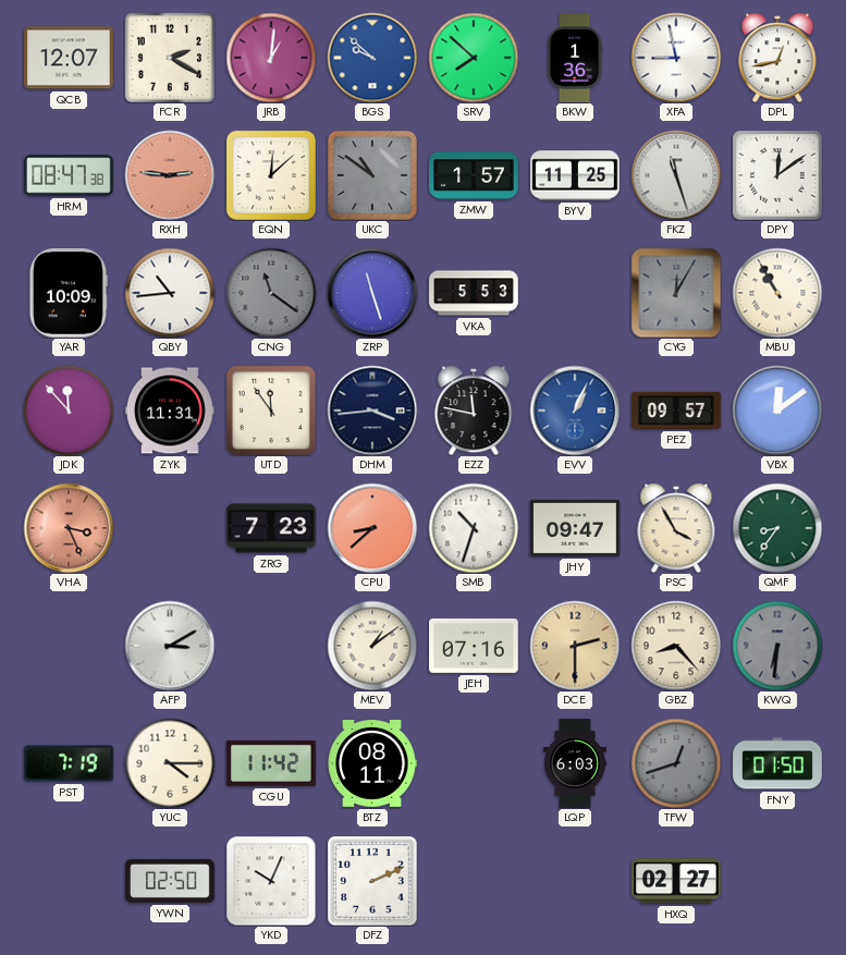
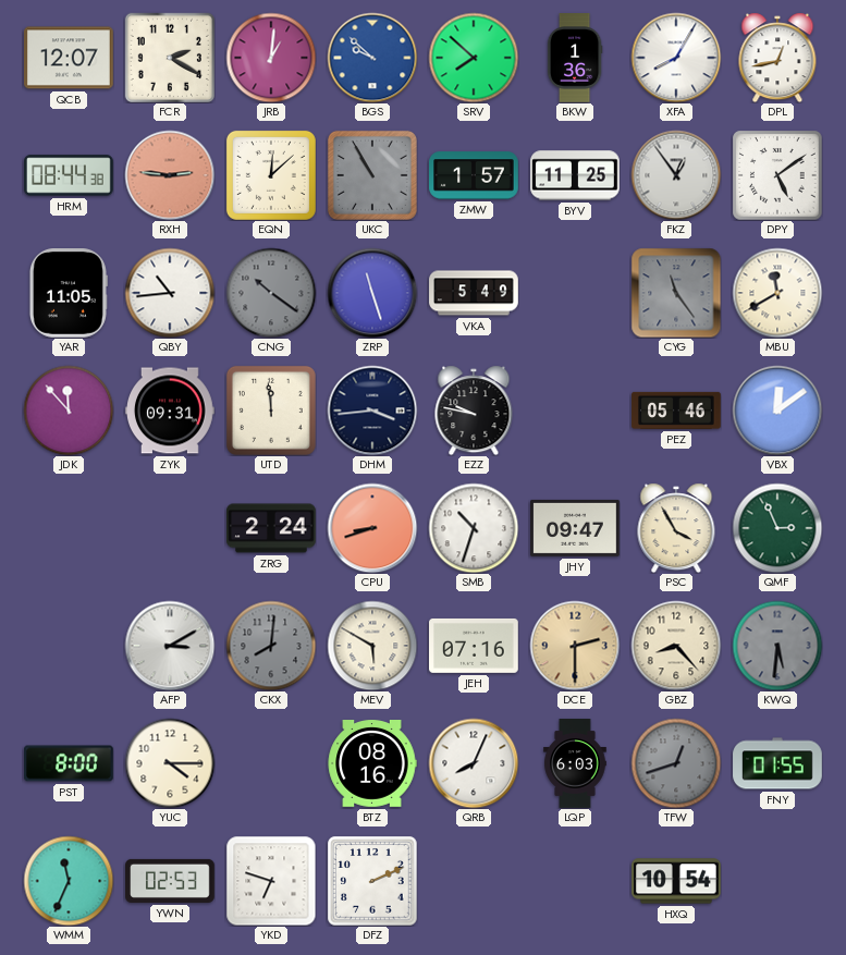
XFA: 8:58 -> 8:05 (676, 58)
HRM: 08:47 -> 08:44 (69, 175)
UKC: 10:51 -> 10:55 (372, 175)
FKZ: 11:27 -> 12:54 (676, 175)
DPY: 12:09 -> 5:09 (777, 175)
YAR: 10:09 -> 11:05 (68, 294)
CNG: 11:21 -> 10:21 (271, 293)
VKA: 5:53 -> 5:49 (474, 293)
CYG: 12:05 -> 11:24 (676, 293)
MBU: 10:55 -> 11:40 (777, 293)
ZYK: 11:31 -> 09:31 (171, 411)
UTD: 11:54 -> 11:59 (271, 411)
EZZ: 11:47 -> 9:47 (474, 411)
EVV: 1:04 -> none (575, 411)
PEZ: 09:57 -> 05:46 (676, 411)
VHA: 3:26 -> none (69, 528)
ZRG: 7:23 -> 2:24 (271, 528)
CPU: 8:38 -> 8:42 (372, 528)
QMF: 8:36 -> 2:56 (777, 528)
CKX: none -> 8:01 (271, 646)
MEV: 1:09 -> 5:50 (372, 646)
KWQ: 6:31 -> 5:31 (777, 646)
PST: 7:19 -> 8:00 (70, 763)
CGU: 11:42 -> none (272, 763)
BTZ: 08:11 -> 08:16 (372, 764)
QRB: none -> 8:04 (474, 763)
FNY: 01:50 -> 01:55 (777, 763)
WMM: none -> 11:34 (69, 881)
YWN: 02:50 -> 02:53 (170, 881)
YKD: 10:04 -> 6:48 (271, 881)
HXQ: 02:27 -> 10:54 (676, 881)
